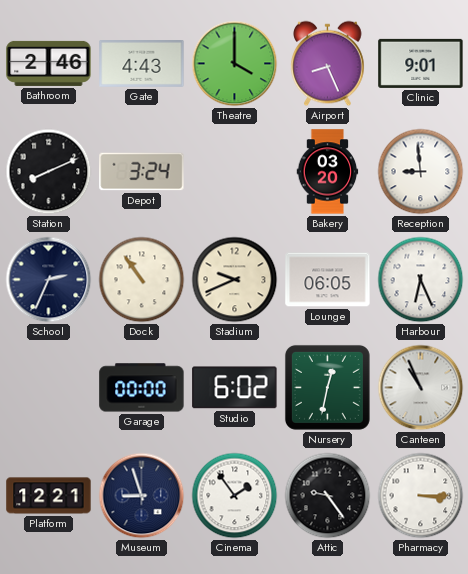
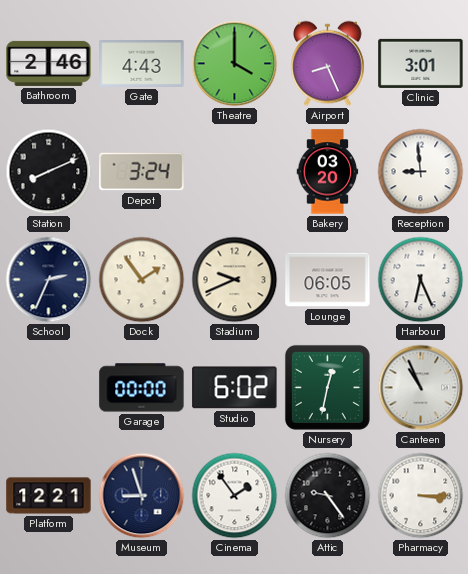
Clinic: 9:01 -> 3:01 (421, 63)
Dock: 10:54 -> 1:54 (142, 280)
